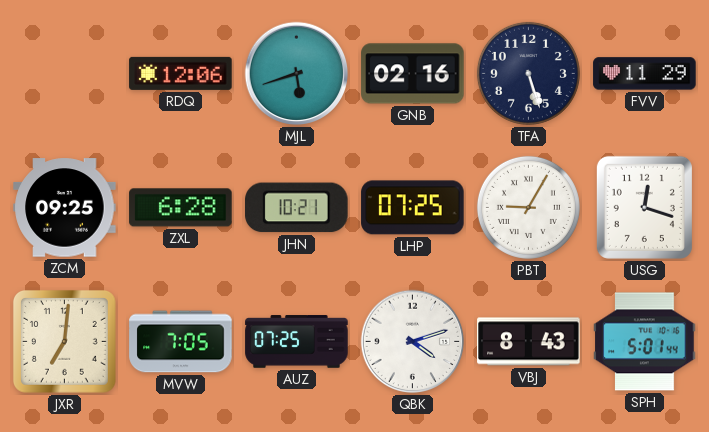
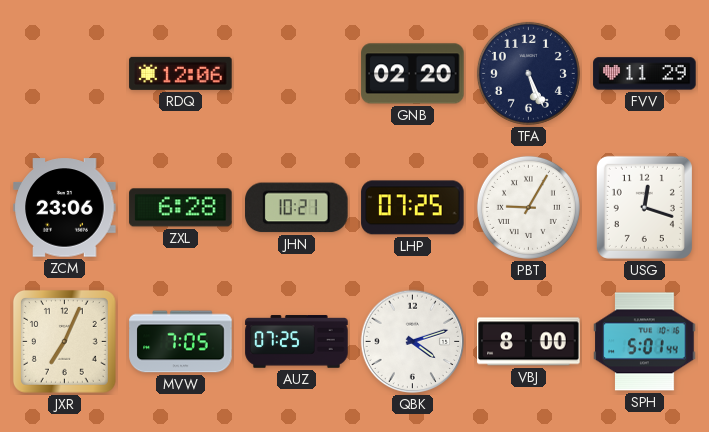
MJL: 5:42 -> none (297, 74)
GNB: 02:16 -> 02:20 (413, 74)
TFA: 5:27 -> 5:26 (528, 73)
ZCM: 09:25 -> 23:06 (65, 208)
JXR: 7:01 -> 7:04 (64, 341)
VBJ: 8:43 -> 8:00 (529, 342)
